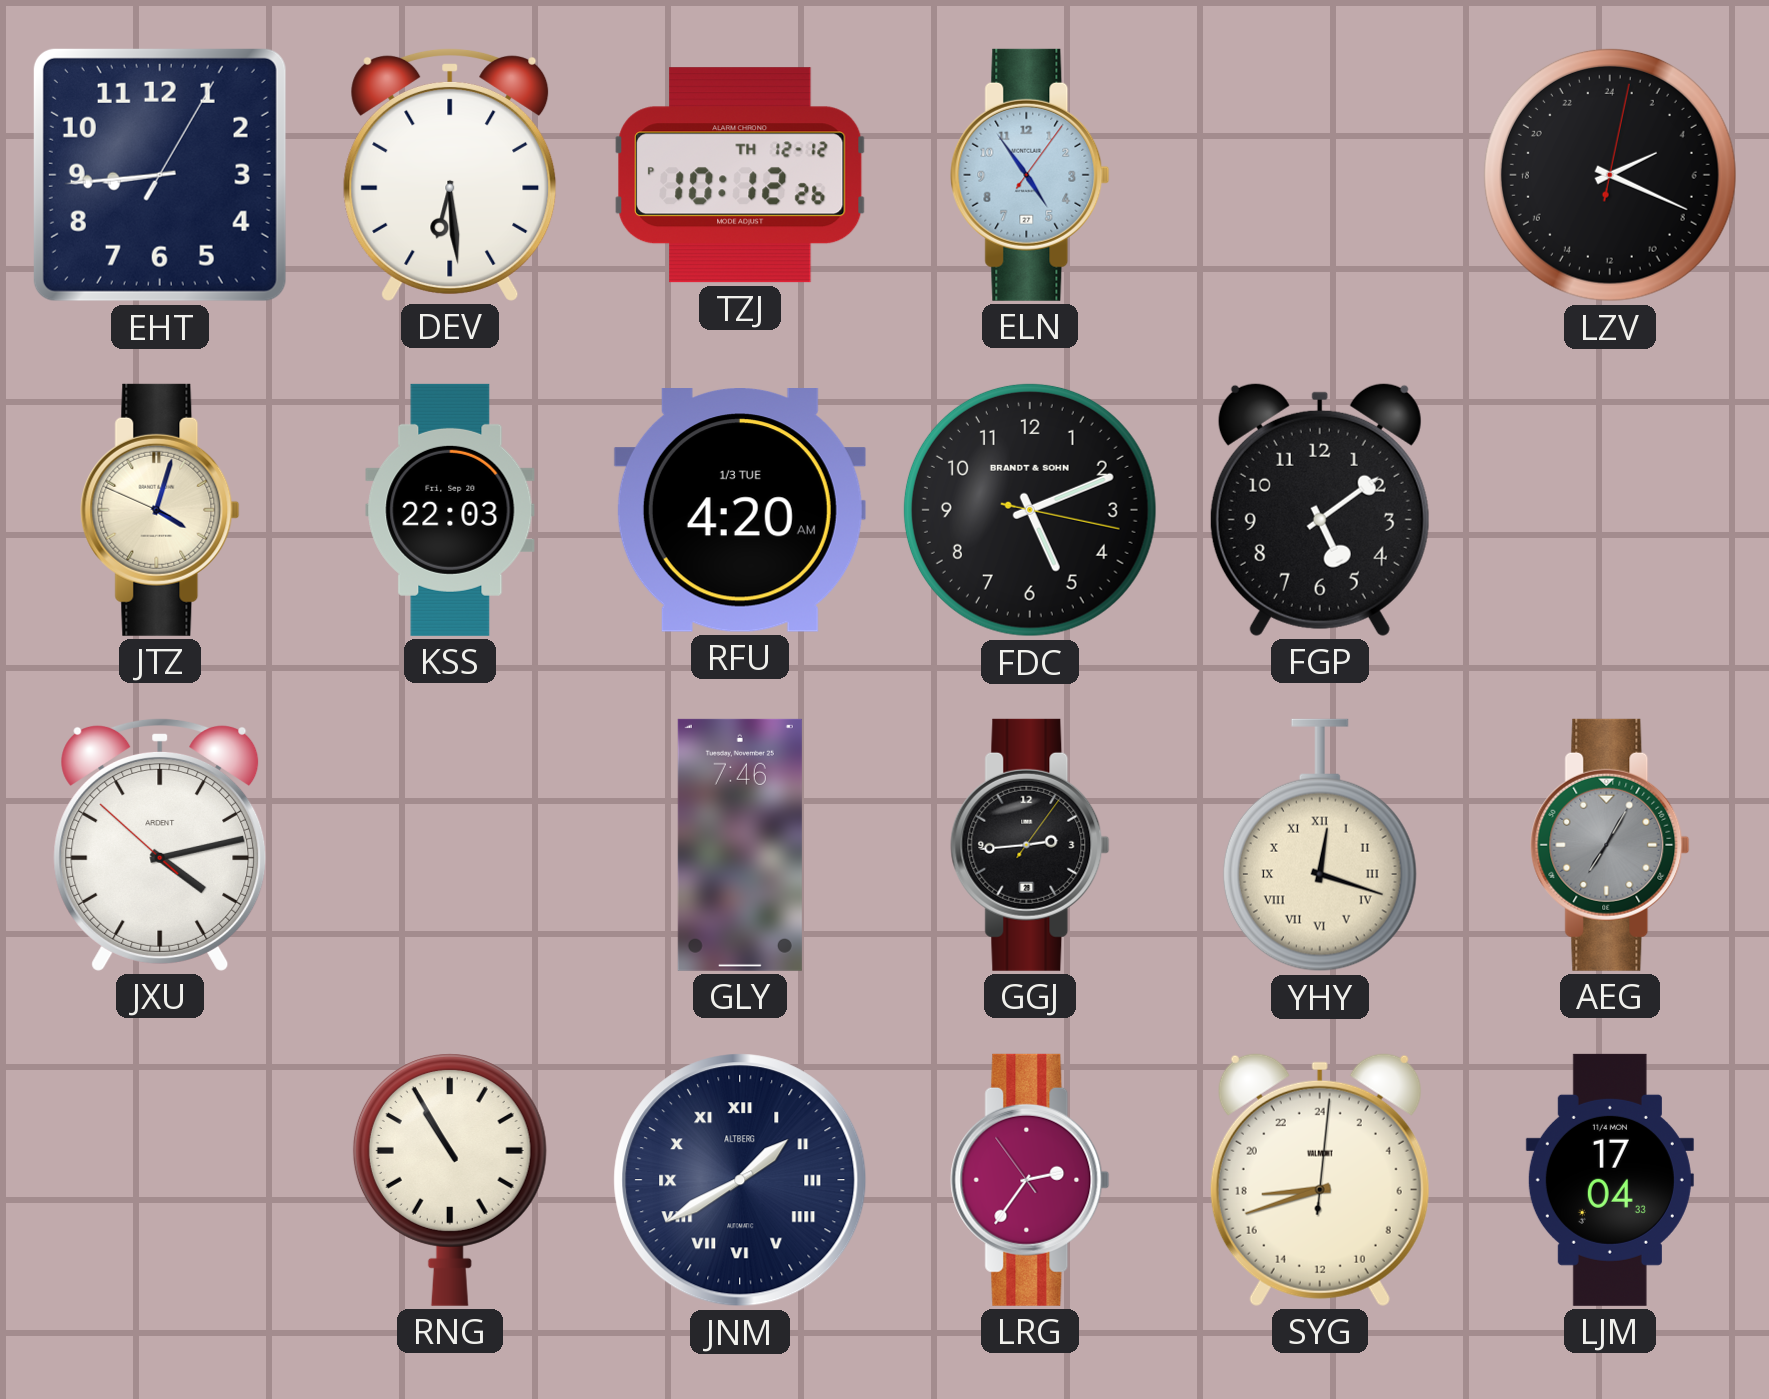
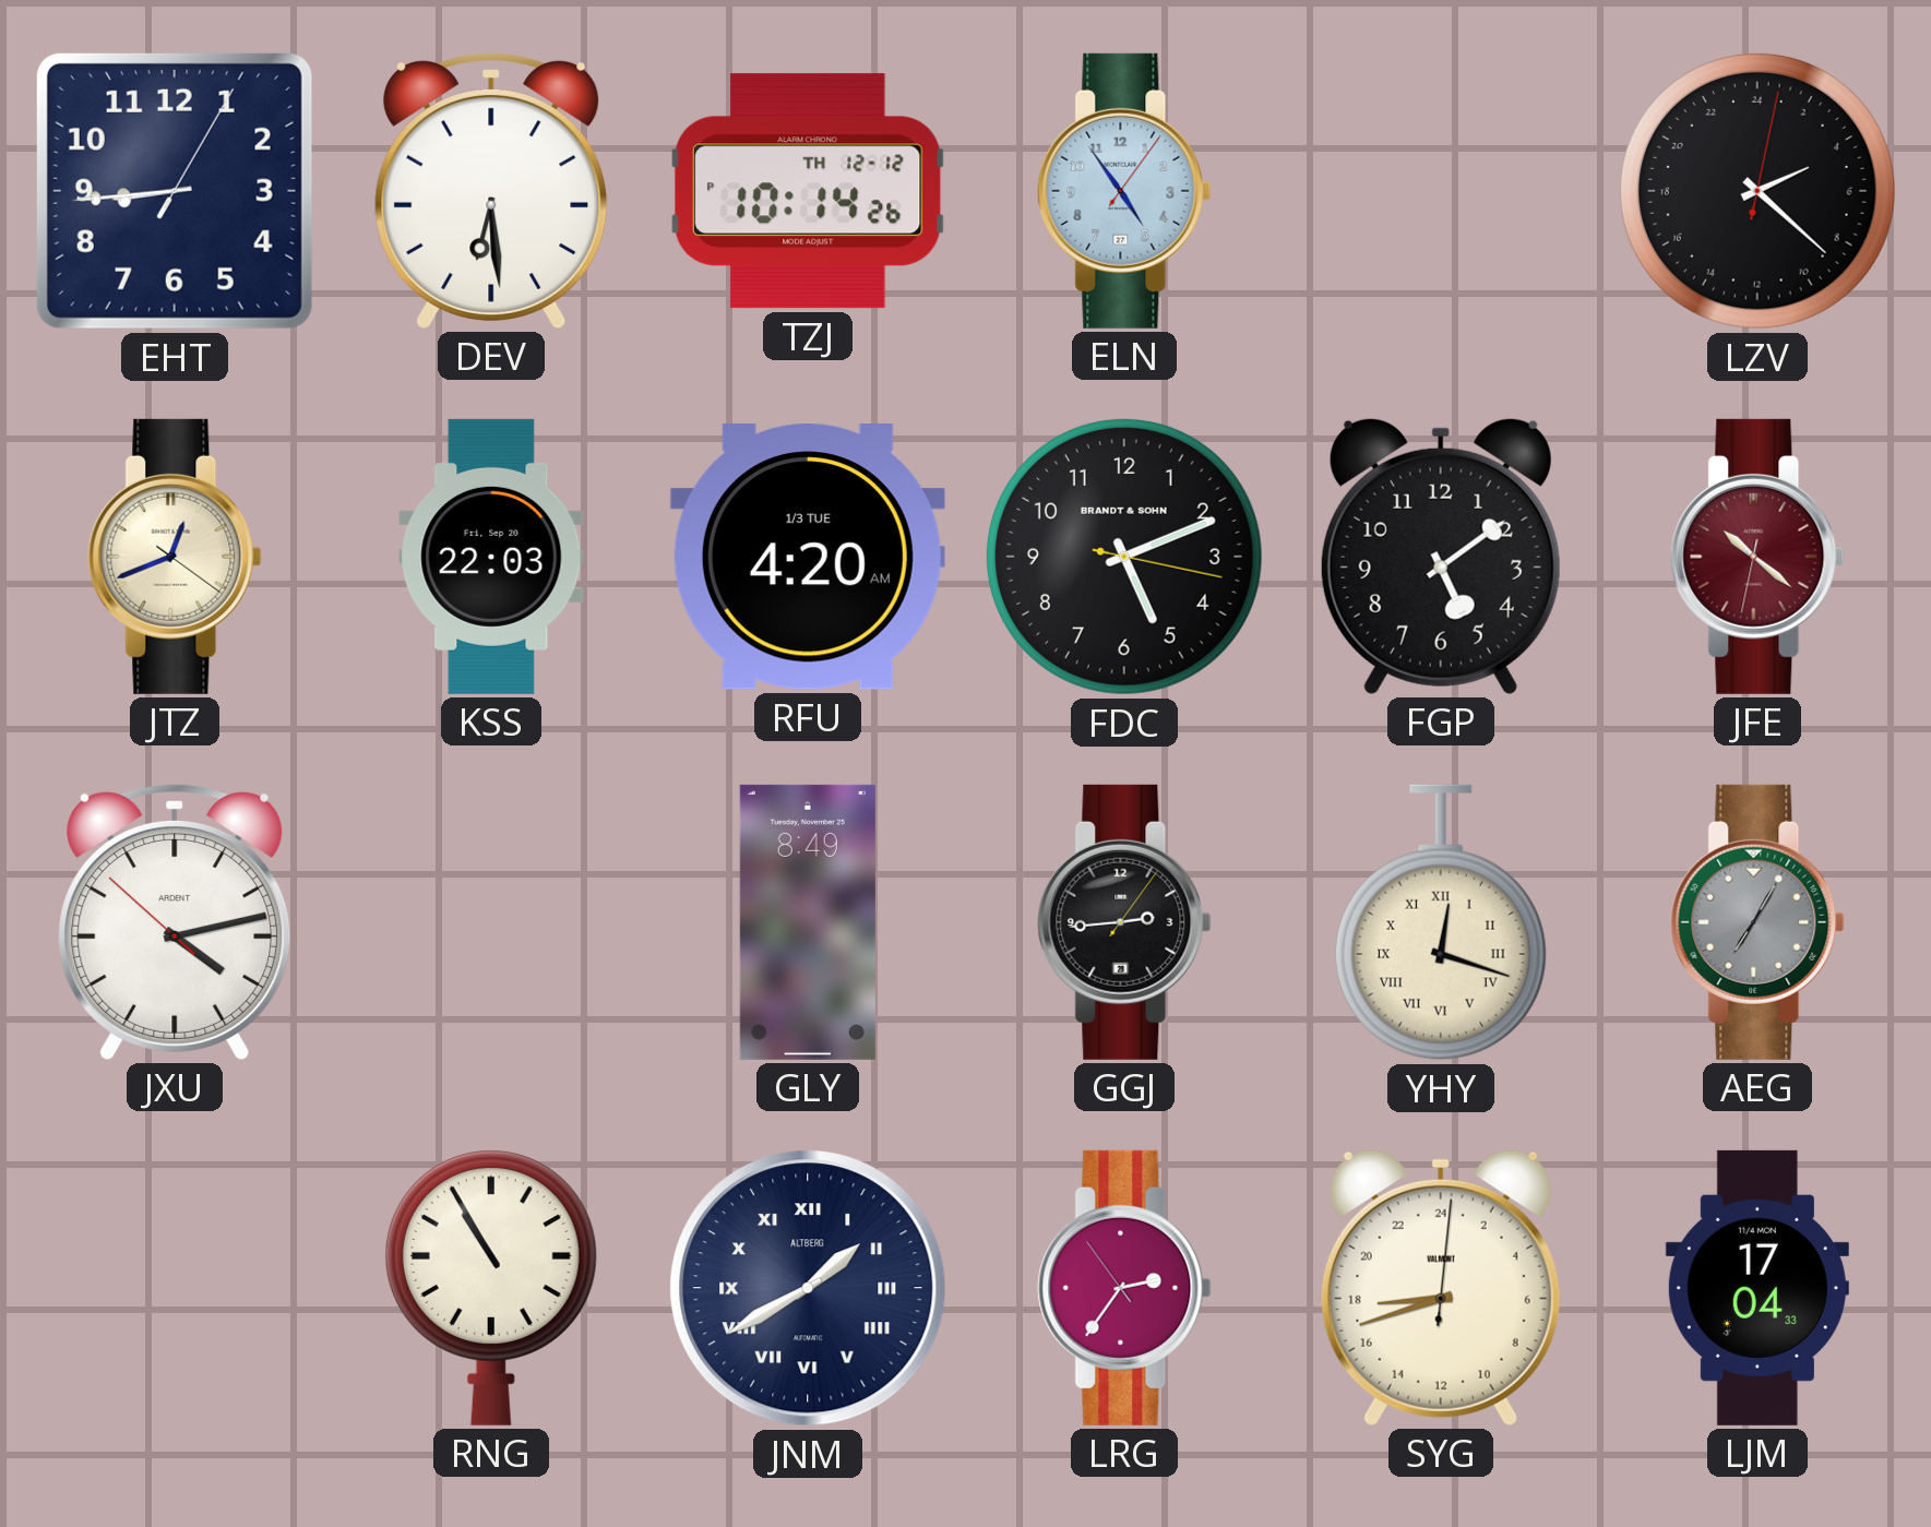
TZJ: 10:12 -> 10:14 (808, 191)
LZV: 4:19 -> 4:22 (1757, 191)
JTZ: 4:02 -> 12:41 (175, 557)
JFE: none -> 10:21 (1757, 557)
GLY: 7:46 -> 8:49 (808, 922)
